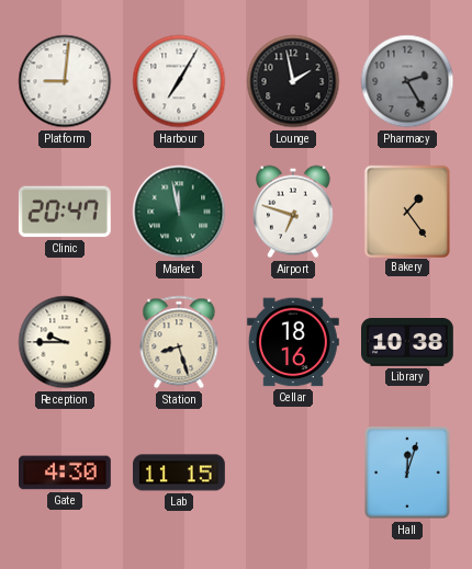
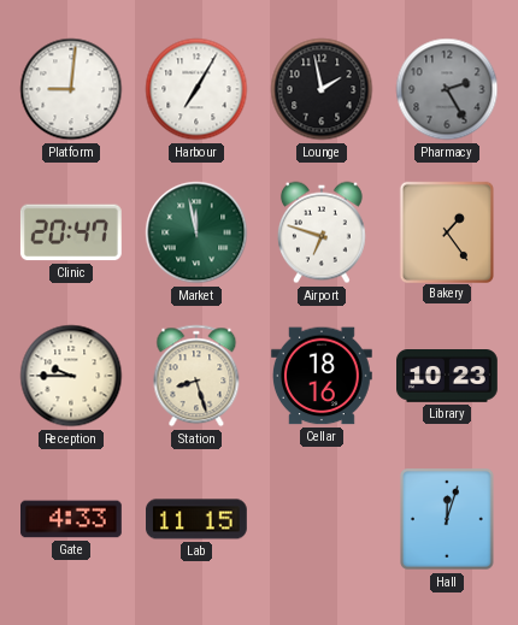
Library: 10:38 -> 10:23 (448, 377)
Gate: 4:30 -> 4:33 (72, 519)
